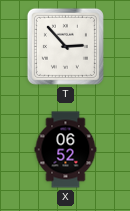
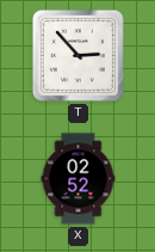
X: 06:52 -> 02:52 (79, 179)
